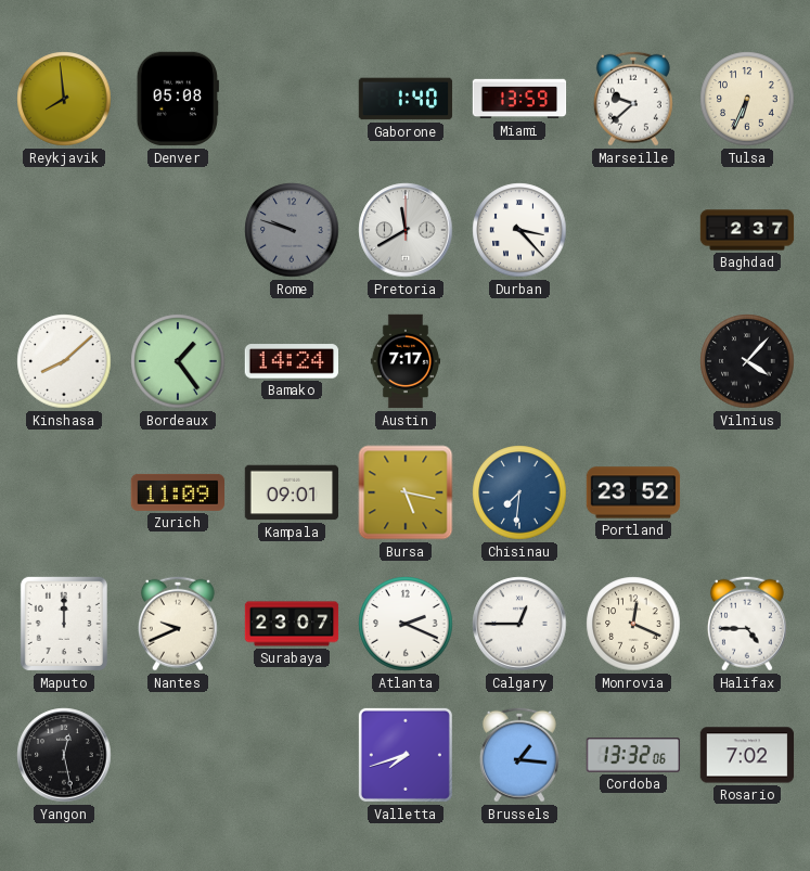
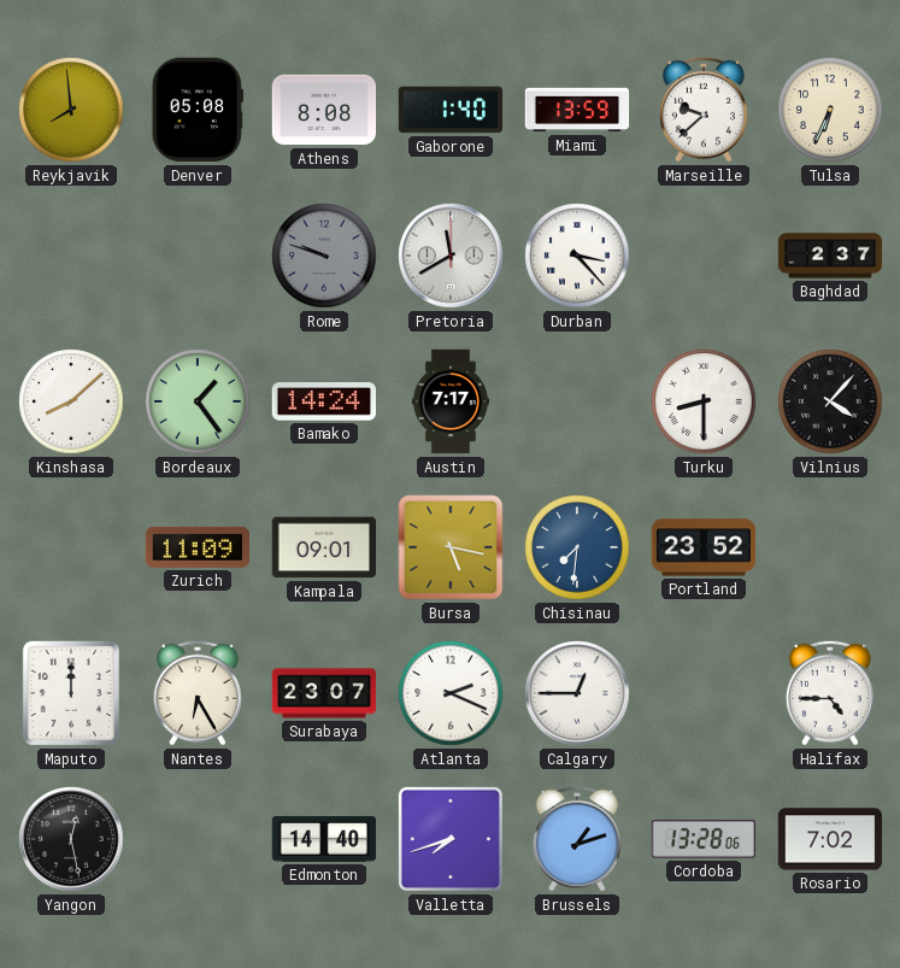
Athens: none -> 8:08 (324, 110)
Turku: none -> 8:30 (704, 401)
Nantes: 9:41 -> 6:25 (198, 693)
Monrovia: 12:19 -> none (633, 624)
Edmonton: none -> 14:40 (324, 839)
Brussels: 1:16 -> 1:12 (577, 839)
Cordoba: 13:32 -> 13:28 (704, 839)
